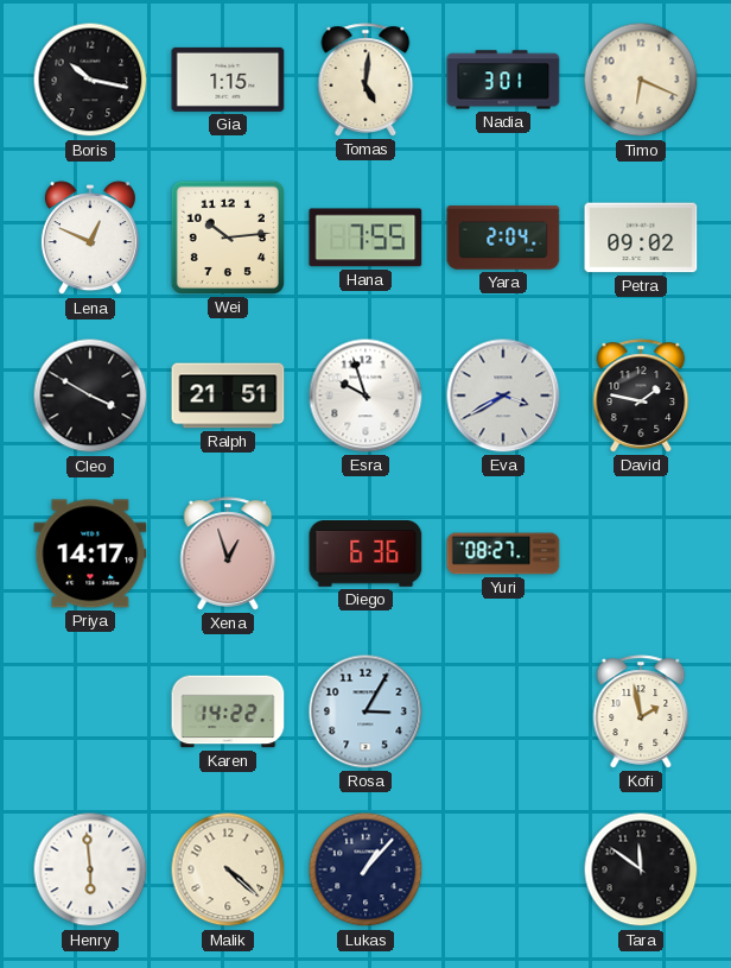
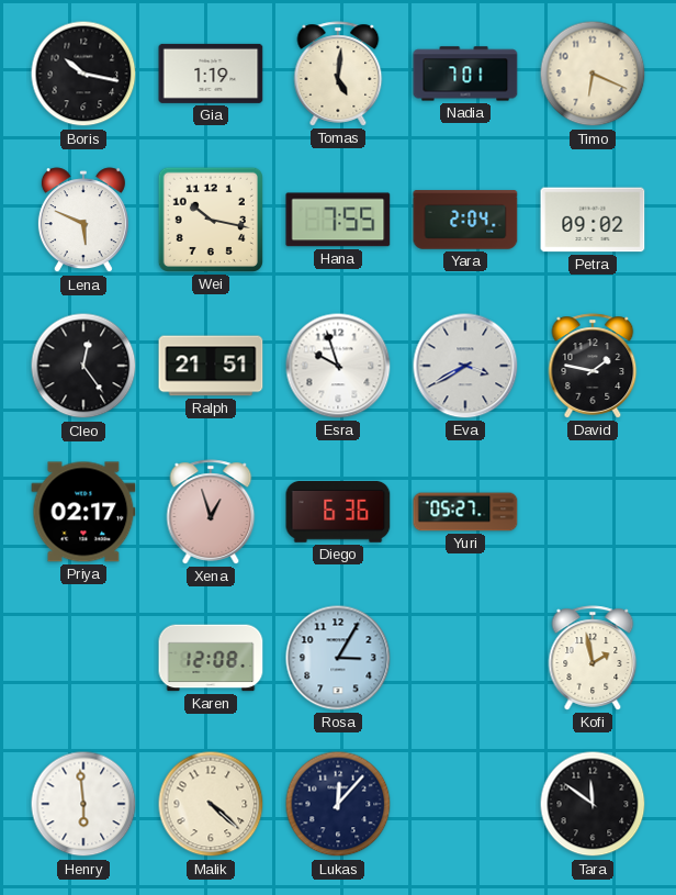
Gia: 1:15 -> 1:19 (211, 74)
Nadia: 3:01 -> 7:01 (465, 74)
Lena: 12:49 -> 5:49 (83, 221)
Wei: 10:14 -> 10:17 (211, 220)
Cleo: 3:50 -> 12:24 (83, 366)
Priya: 14:17 -> 02:17 (83, 512)
Yuri: 08:27 -> 05:27 (465, 512)
Karen: 14:22 -> 12:08 (211, 658)
Lukas: 1:07 -> 12:07 (338, 804)
